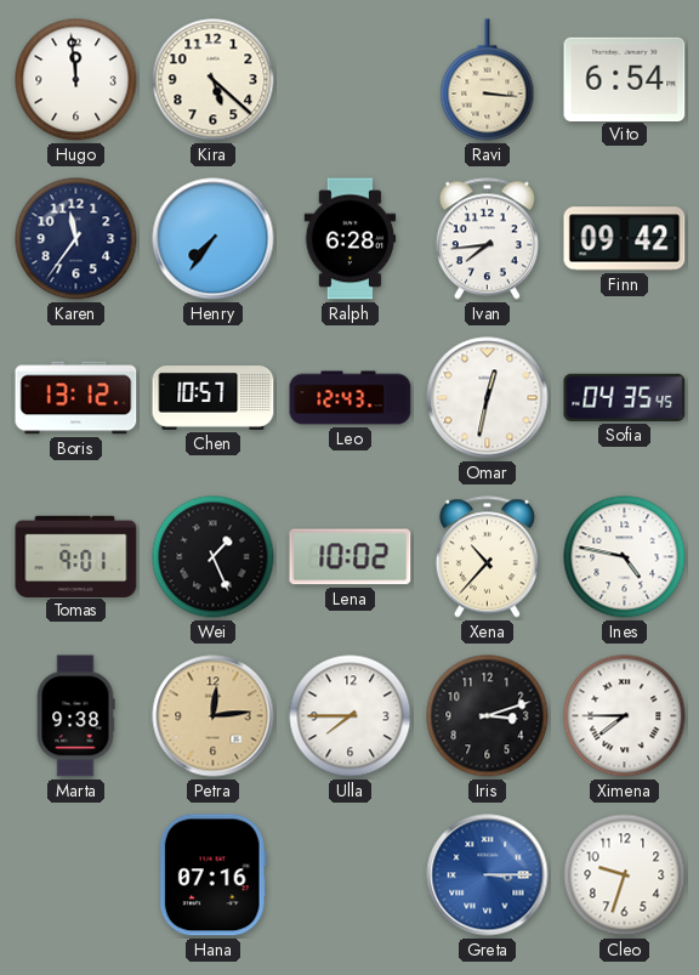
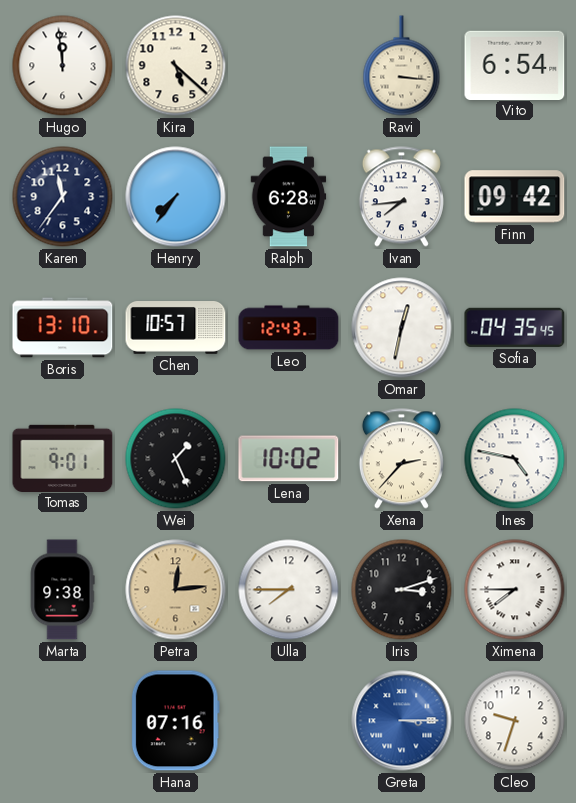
Boris: 13:12 -> 13:10 (63, 328)
Xena: 10:37 -> 2:37 (401, 459)
